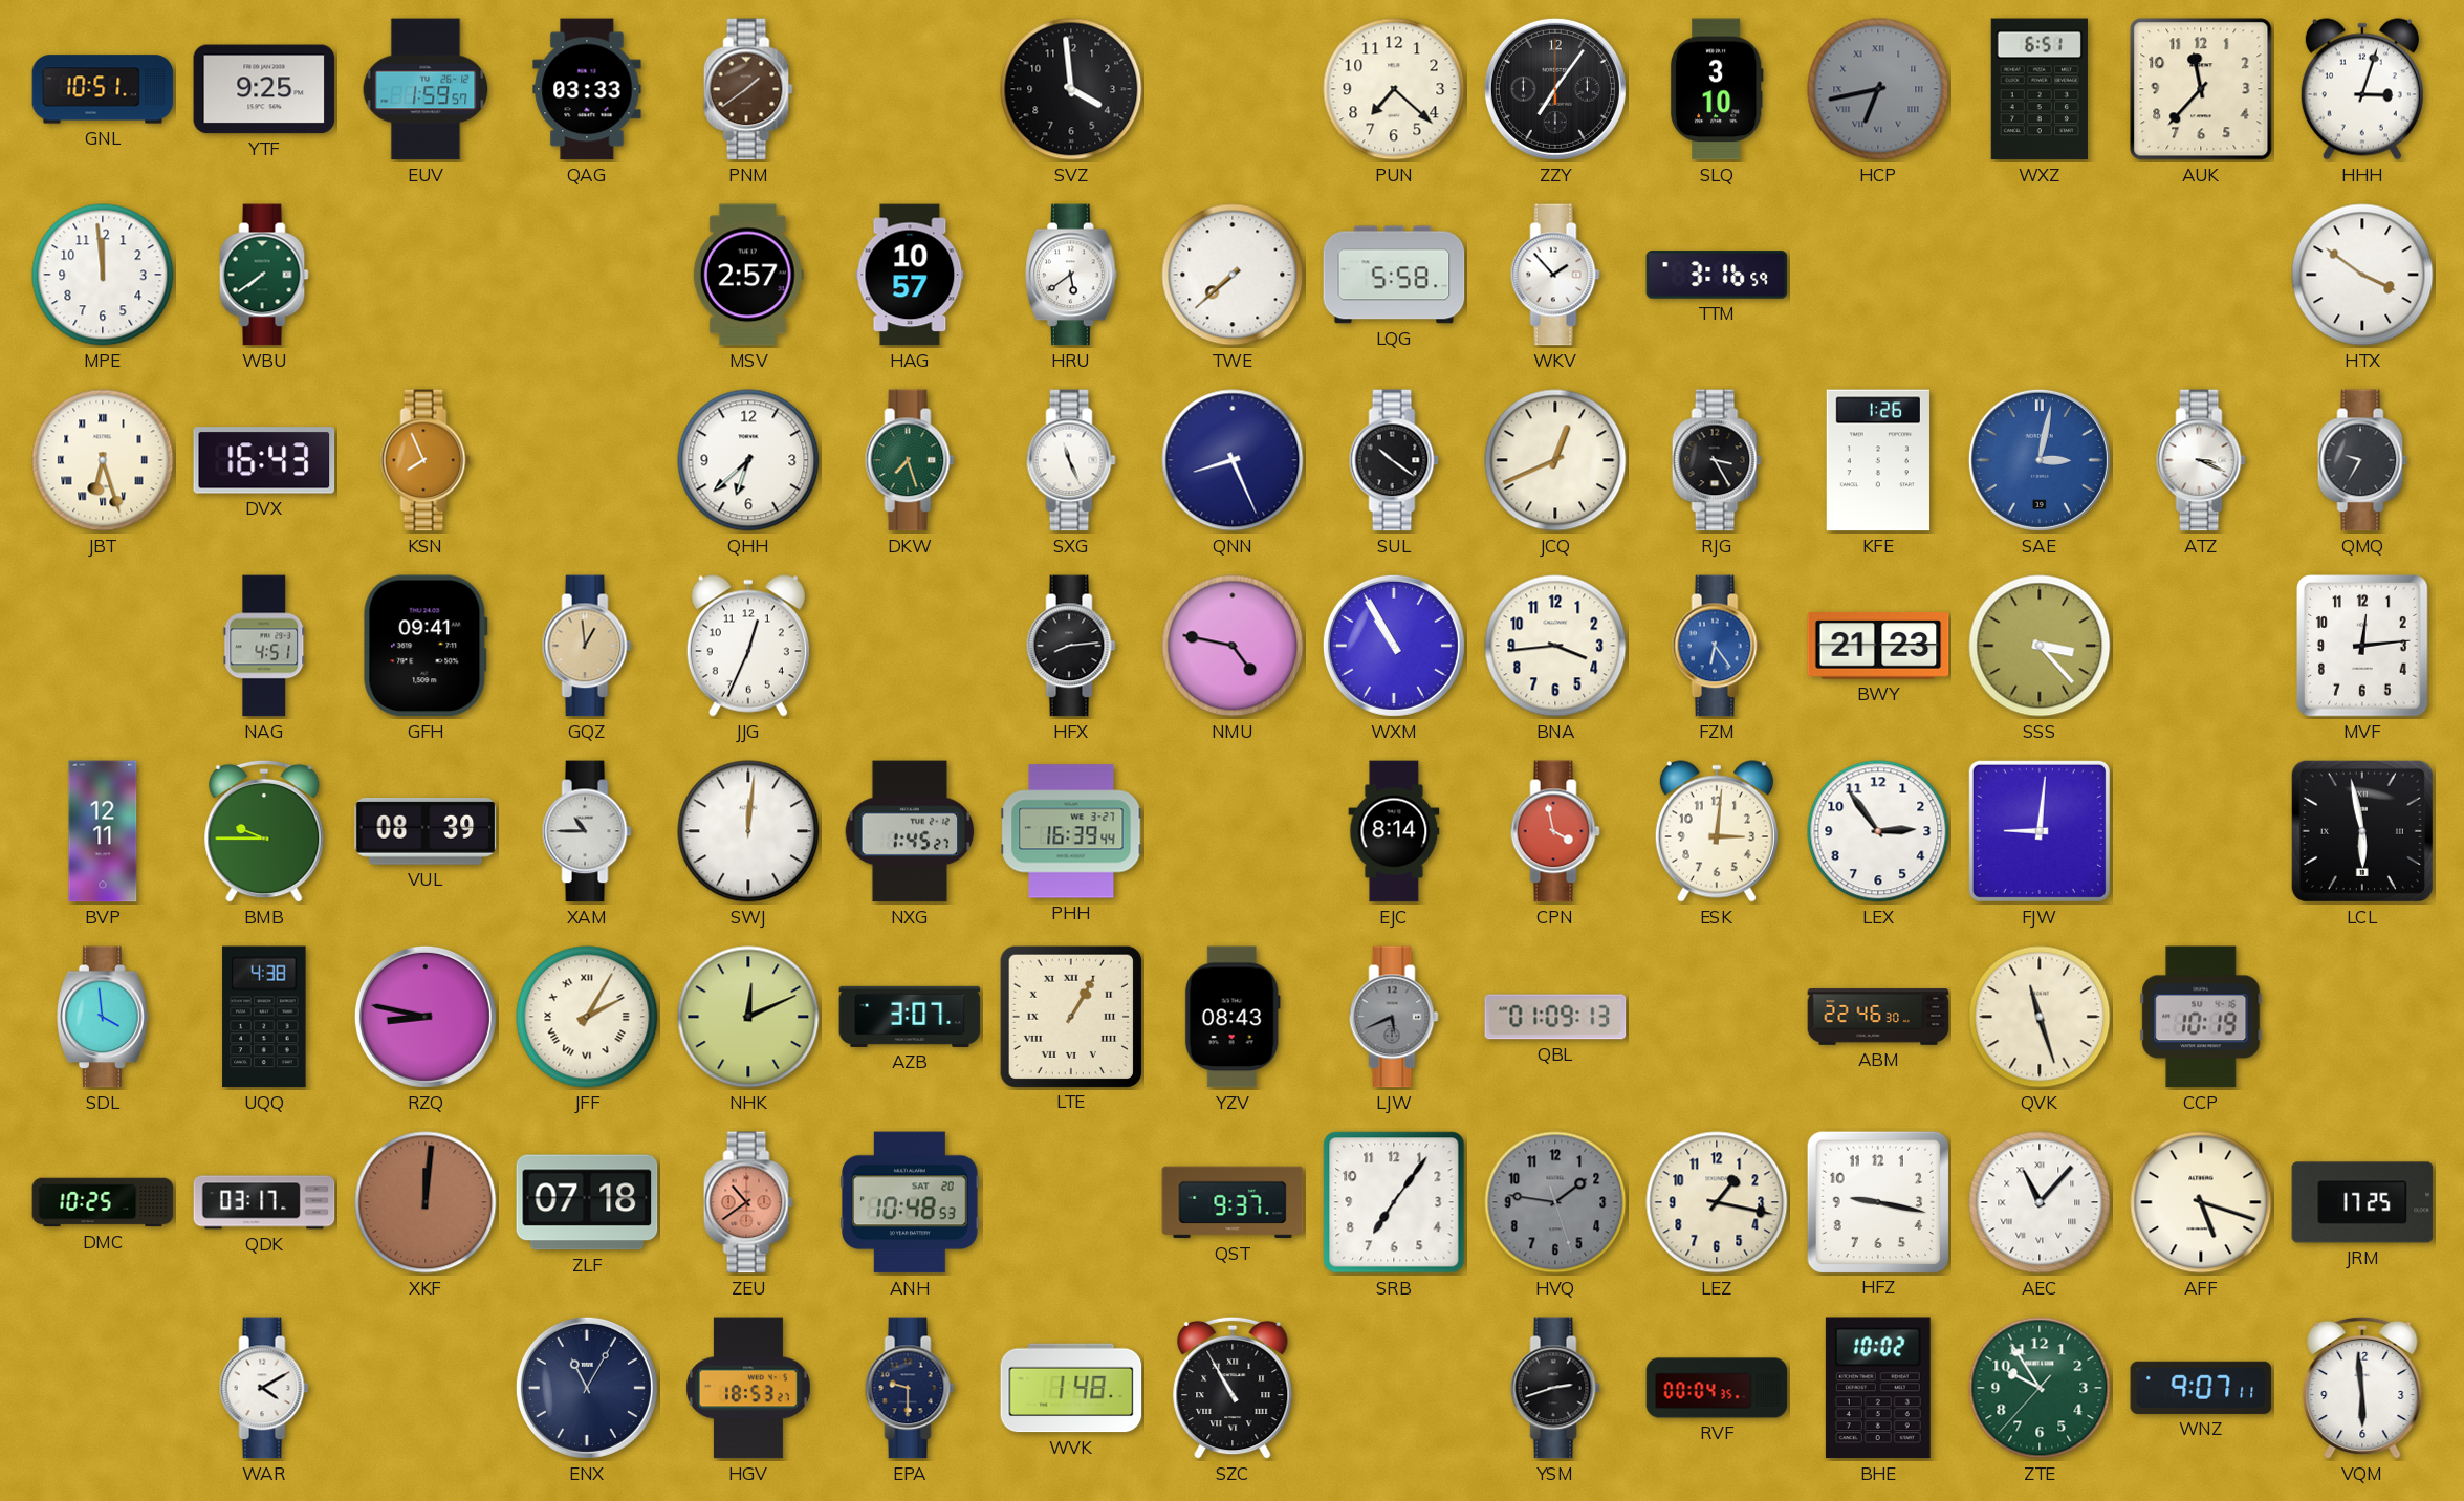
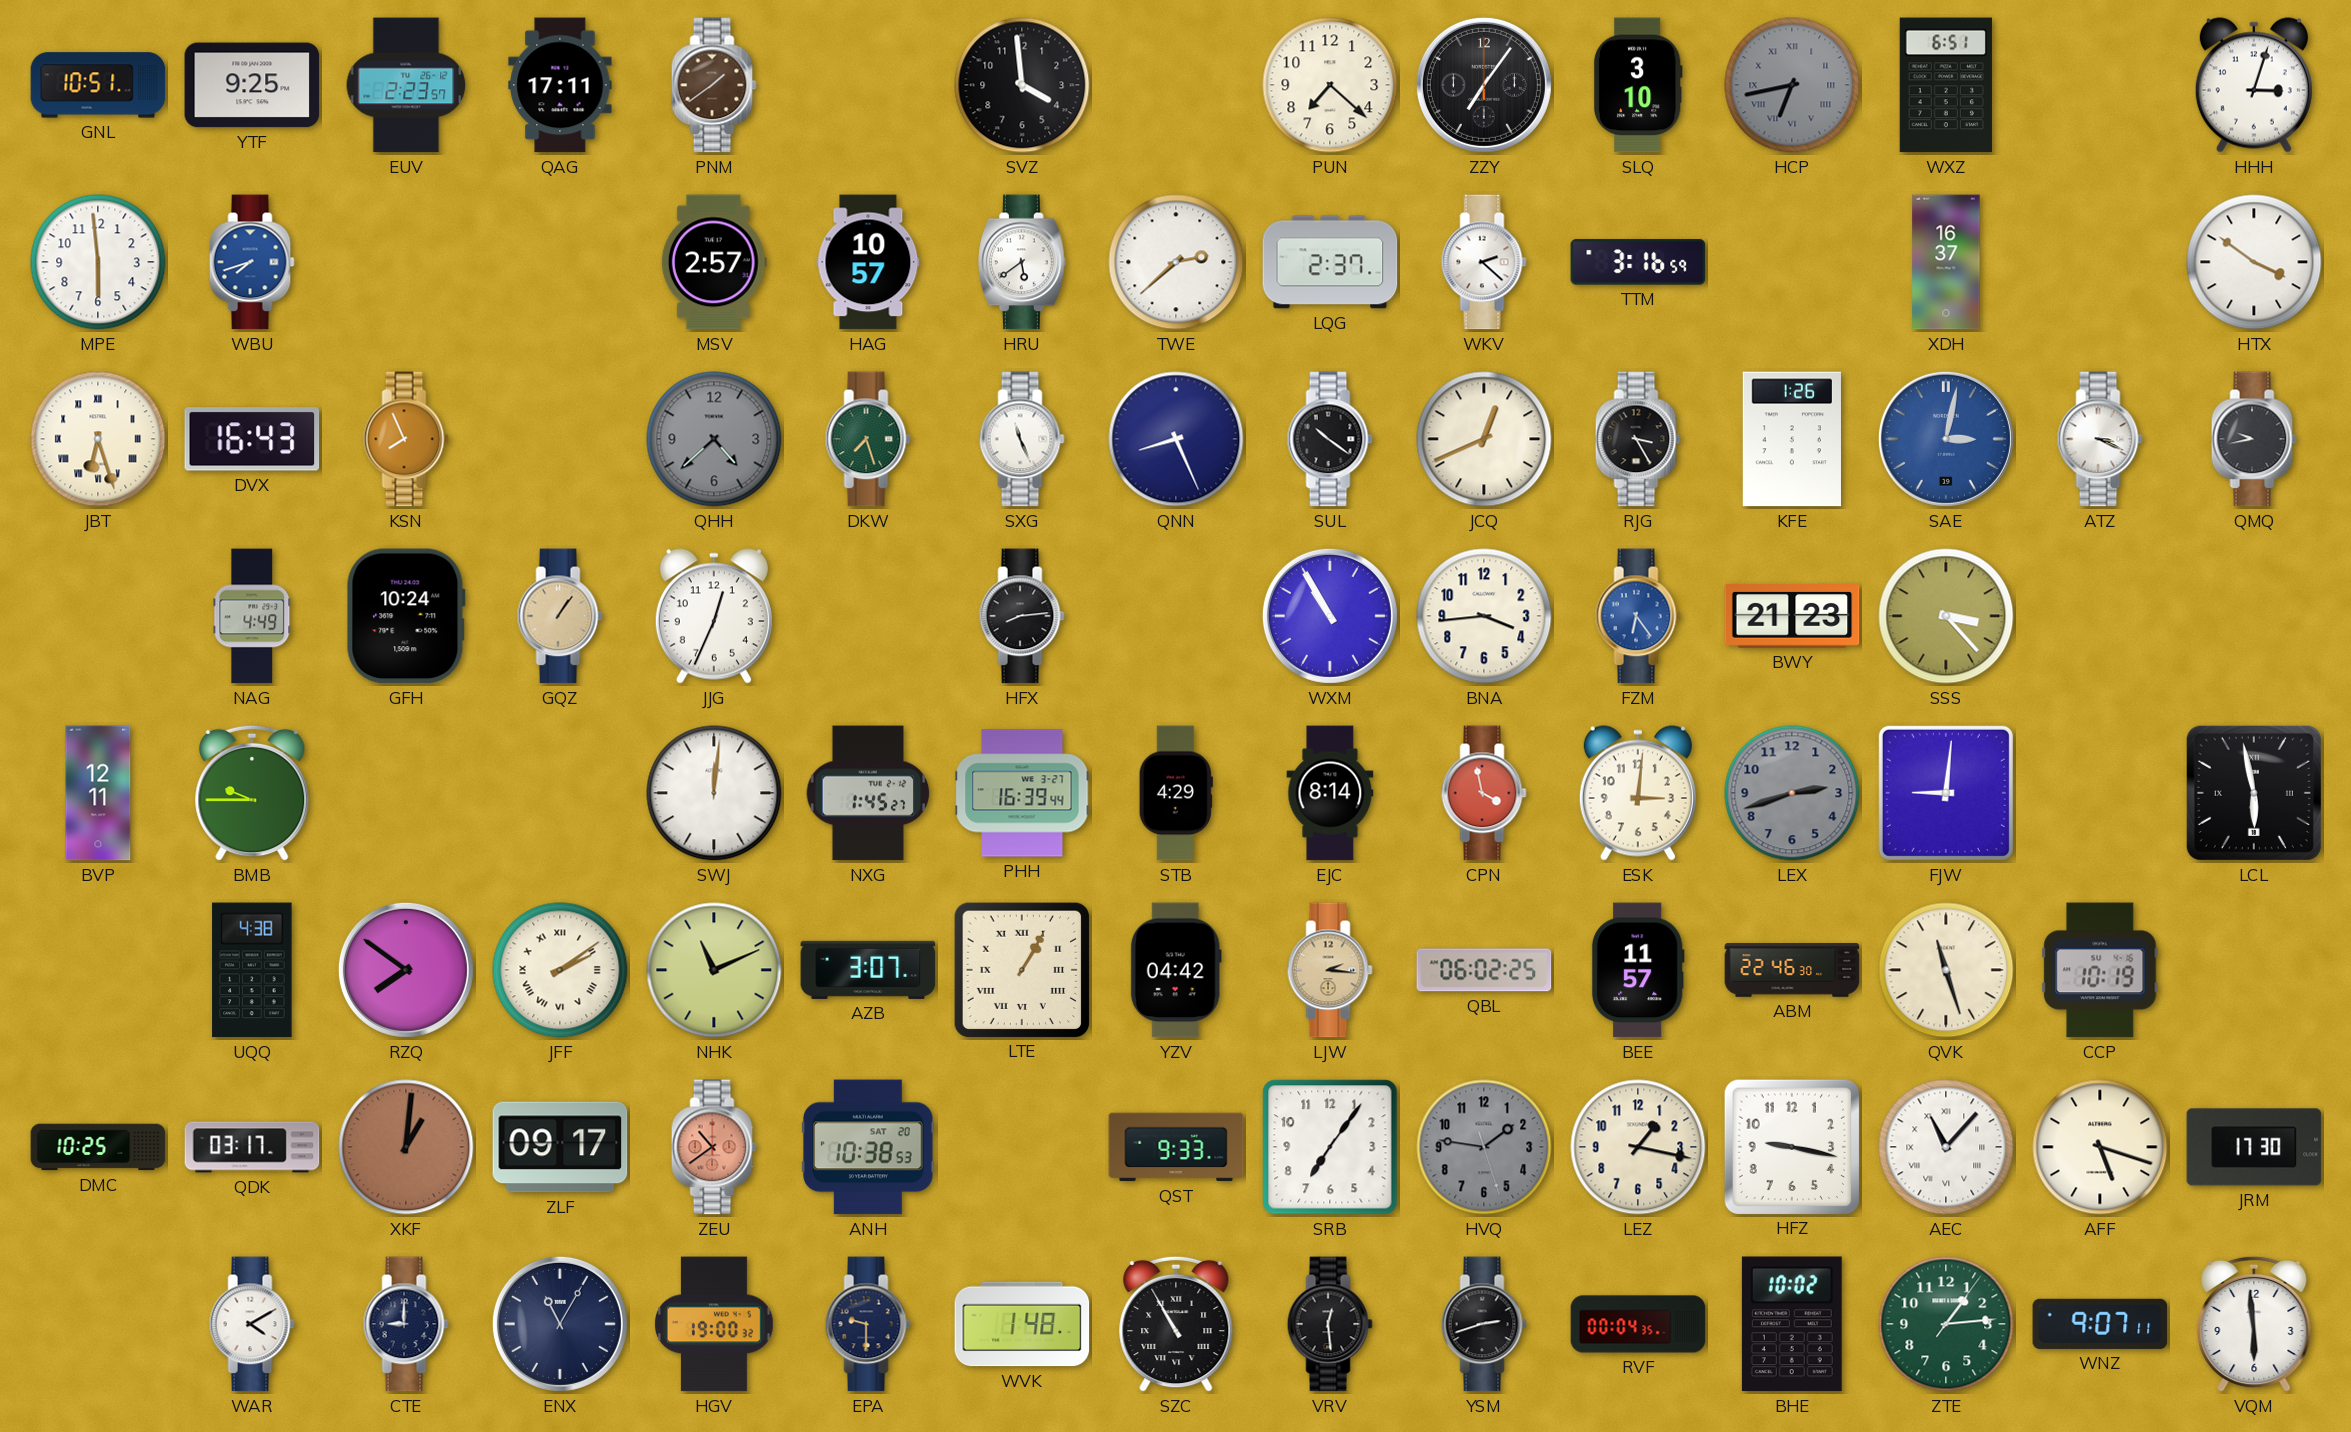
EUV: 1:59 -> 2:23 (406, 85)
QAG: 03:33 -> 17:11 (560, 85)
AUK: 11:37 -> none (2201, 89)
MPE: 11:59 -> 5:59 (98, 262)
WBU: 7:39 -> 7:42 (252, 262)
WBU dial: green -> blue (252, 262)
TWE: 7:38 -> 2:38 (1176, 262)
LQG: 5:58 -> 2:37 (1330, 262)
WKV: 1:53 -> 2:22 (1484, 262)
XDH: none -> 16:37 (1946, 262)
QHH: 6:38 -> 4:38 (714, 439)
QHH dial: white -> grey (714, 439)
QMQ: 9:35 -> 9:43 (2254, 439)
NAG: 4:51 -> 4:49 (252, 616)
GFH: 09:41 -> 10:24 (406, 616)
GQZ: 12:59 -> 1:06 (560, 616)
NMU: 4:47 -> none (1233, 646)
MVF: 12:14 -> none (2363, 647)
VUL: 08:39 -> none (426, 831)
XAM: 10:45 -> none (587, 831)
STB: none -> 4:29 (1176, 793)
LEX: 2:54 -> 2:42 (1792, 793)
LEX dial: white -> grey (1792, 793)
SDL: 3:59 -> none (104, 1017)
RZQ: 8:47 -> 7:51 (406, 970)
JFF: 2:05 -> 2:09 (560, 970)
NHK: 12:11 -> 11:11 (714, 970)
YZV: 08:43 -> 04:42 (1176, 970)
LJW: 5:41 -> 2:16 (1330, 970)
LJW dial: grey -> champagne (1330, 970)
QBL: 01:09 -> 06:02 (1484, 970)
BEE: none -> 11:57 (1638, 970)
XKF: 12:01 -> 1:01 (406, 1147)
ZLF: 07:18 -> 09:17 (560, 1147)
ANH: 10:48 -> 10:38 (868, 1147)
QST: 9:37 -> 9:33 (1176, 1147)
JRM: 17:25 -> 17:30 (2254, 1147)
CTE: none -> 9:00 (406, 1324)
HGV: 18:53 -> 19:00 (714, 1324)
VRV: none -> 12:29 (1330, 1324)
ZTE: 9:54 -> 1:14 (1946, 1324)
